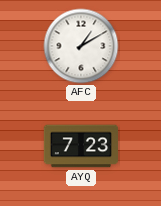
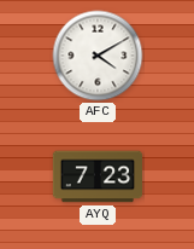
AFC: 1:10 -> 4:10 (98, 56)
